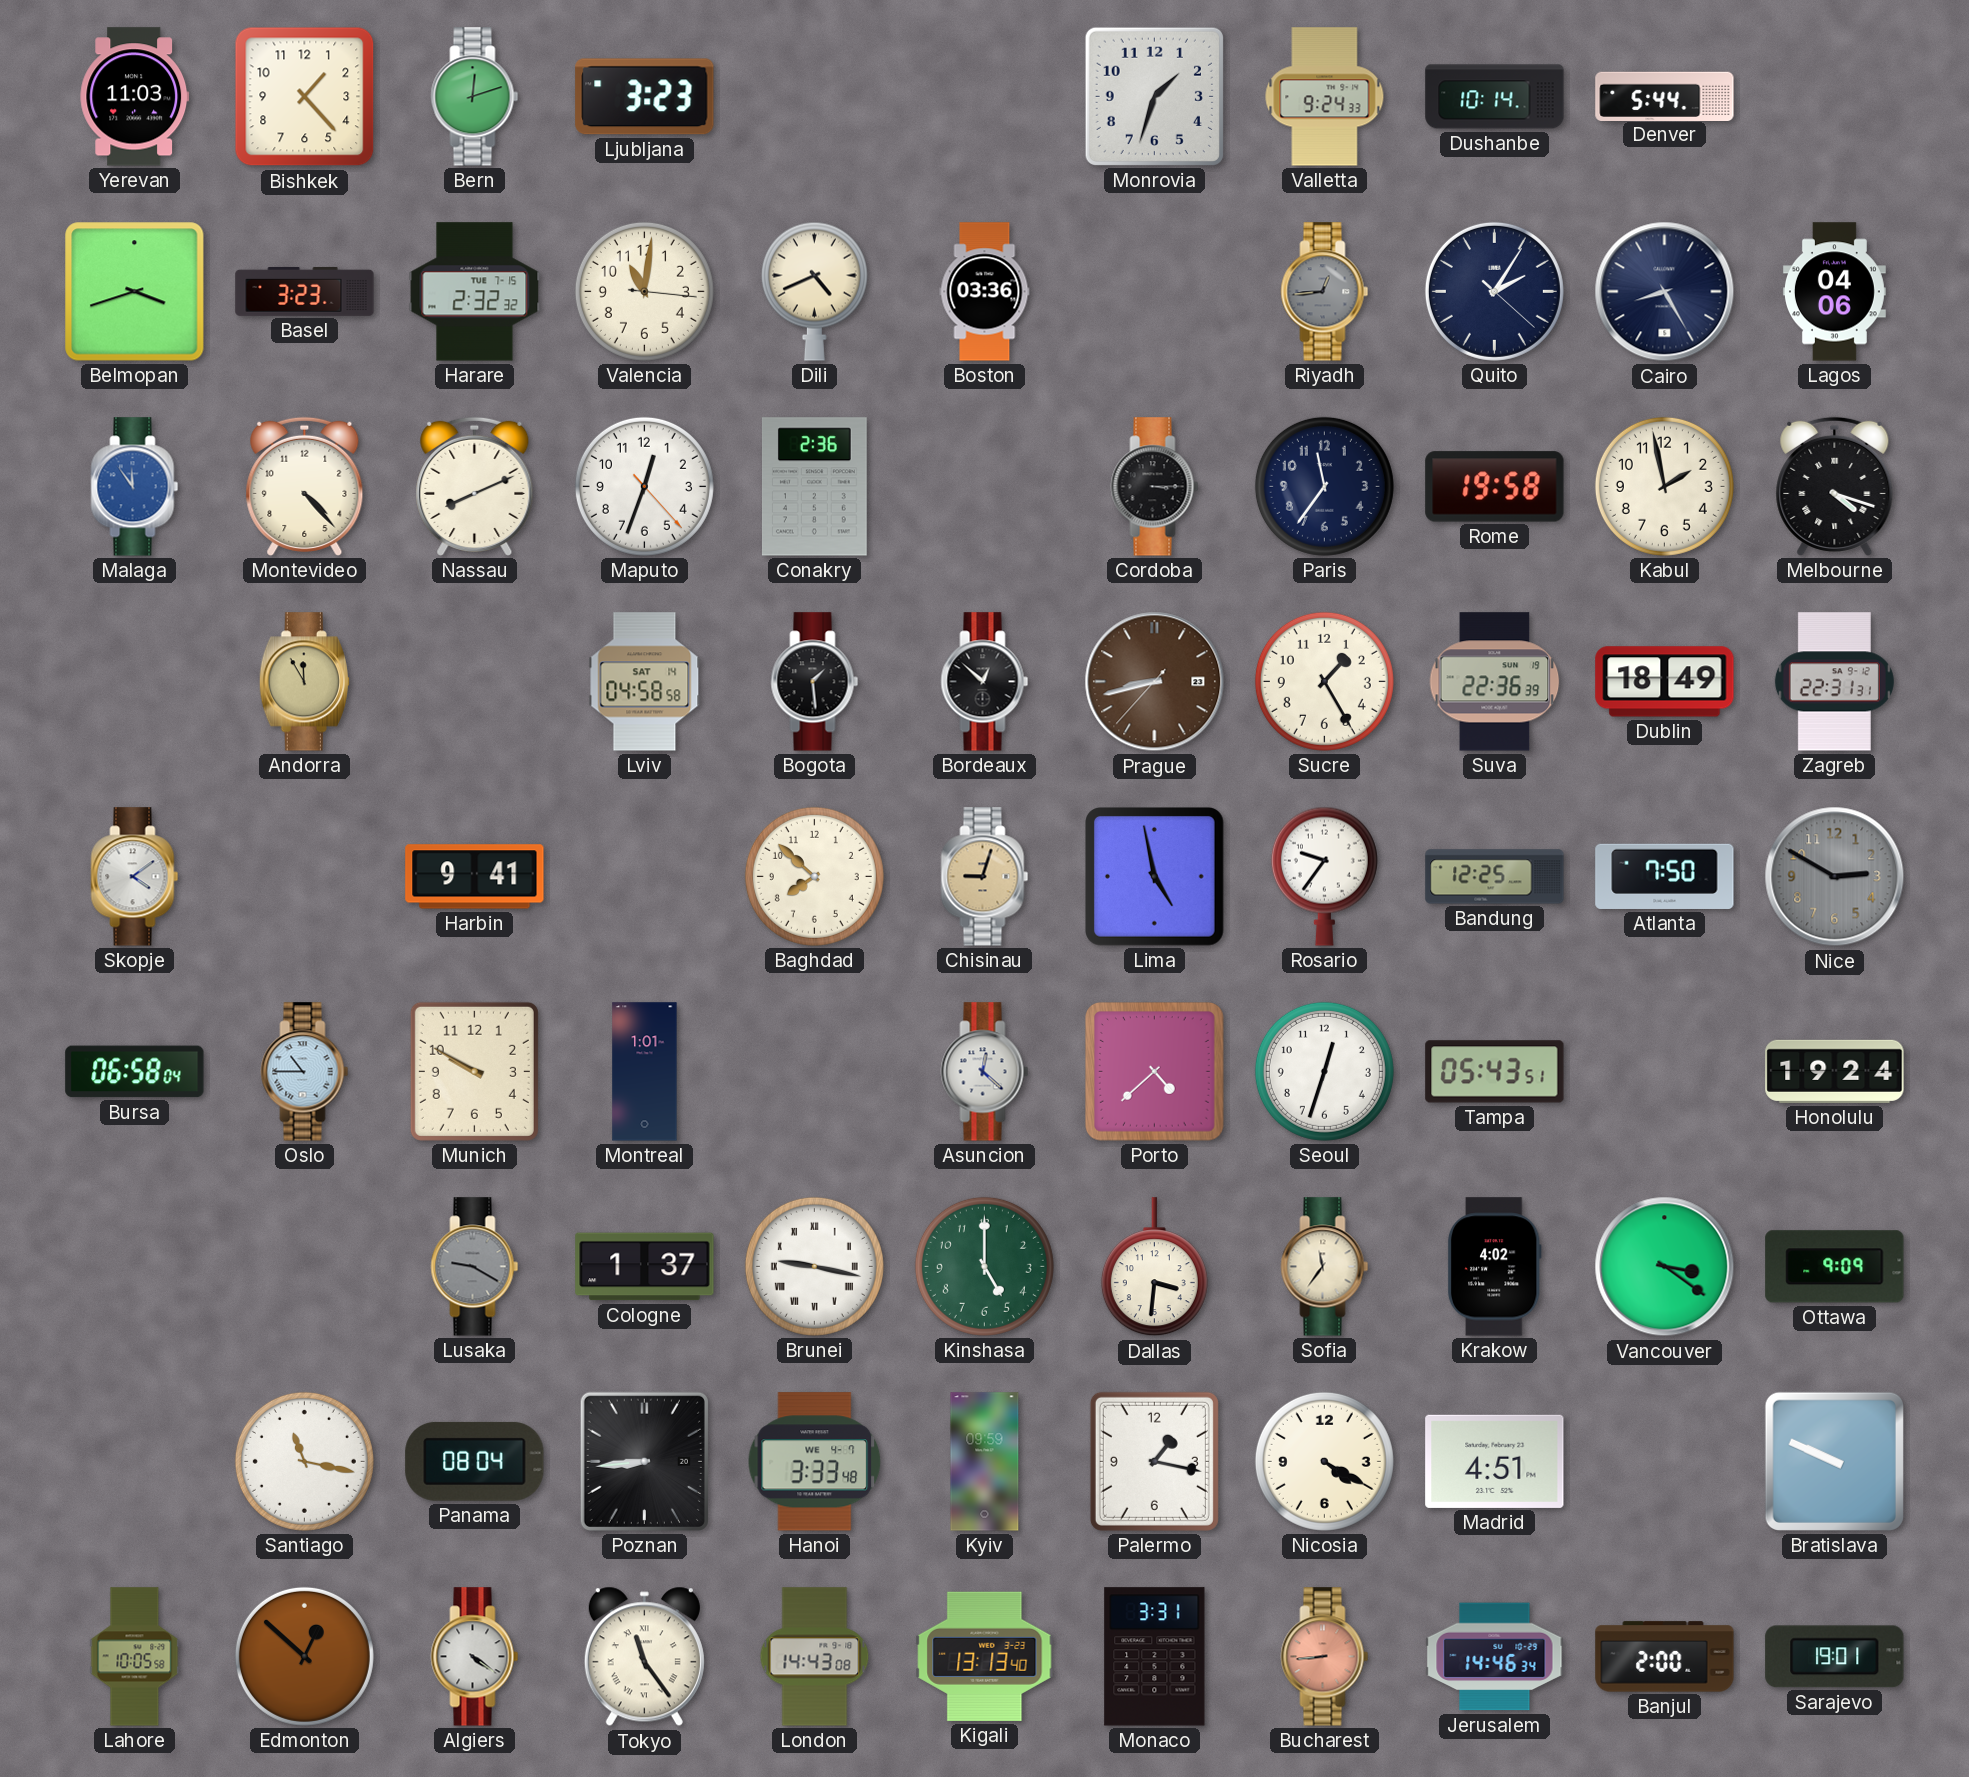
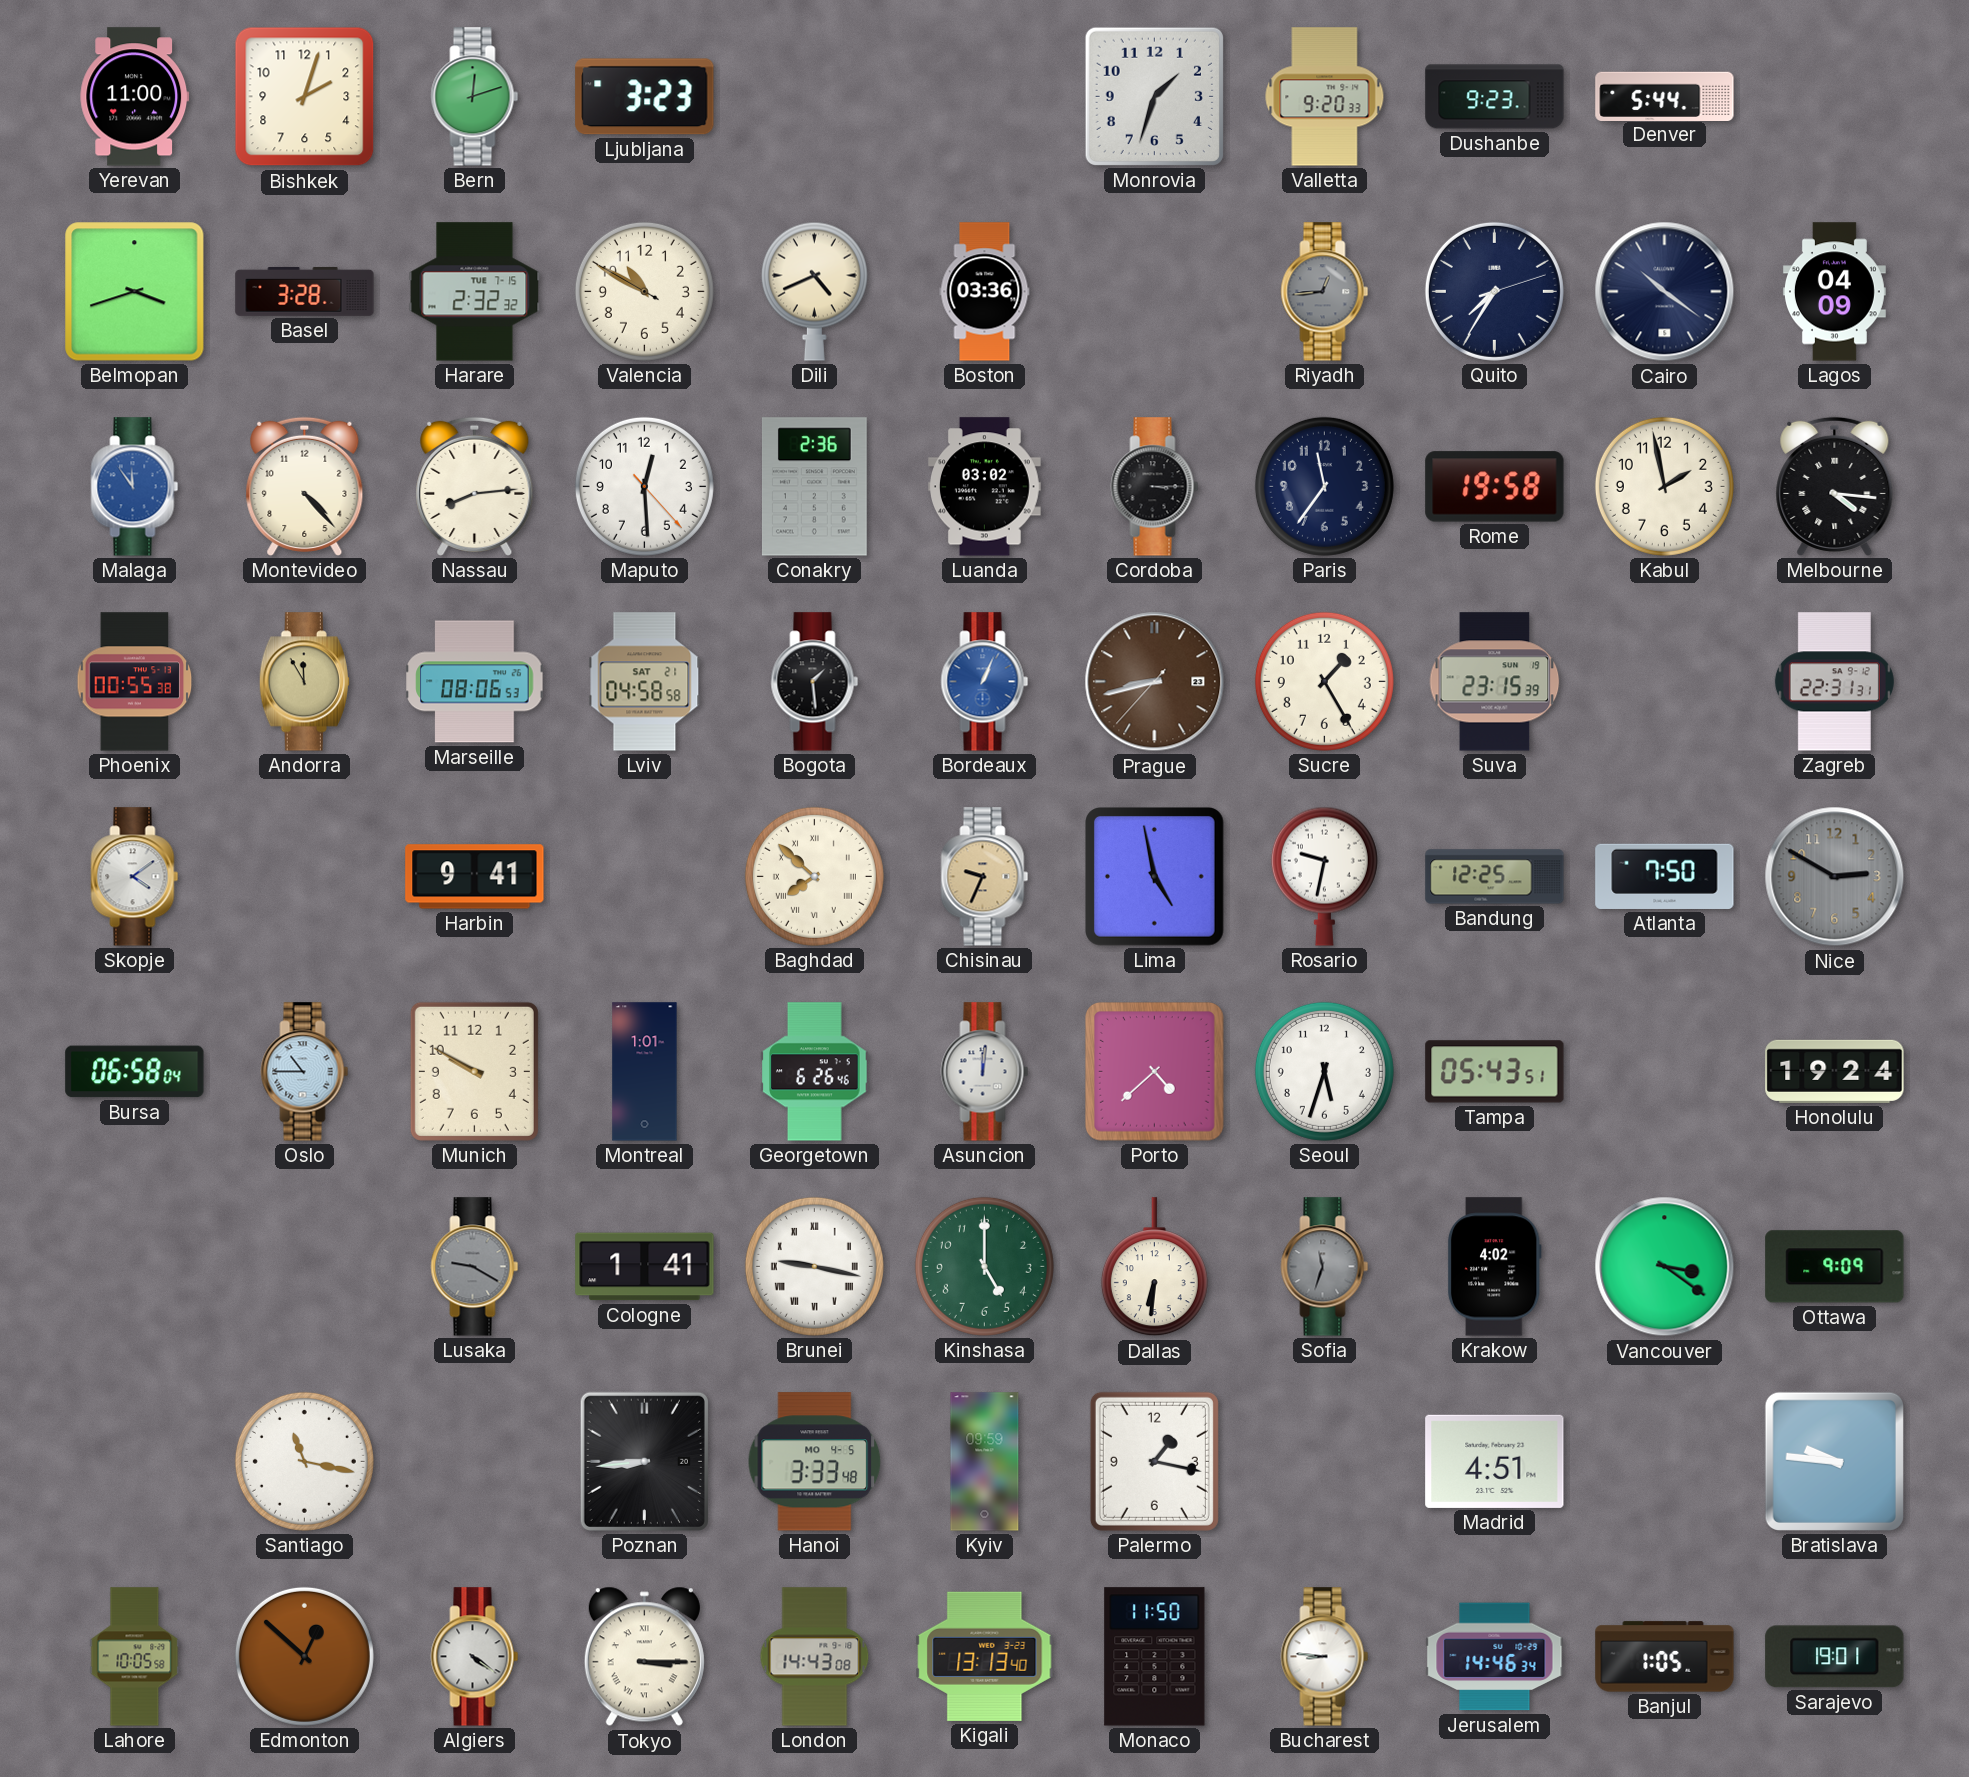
Yerevan: 11:03 -> 11:00 (135, 97)
Bishkek: 1:23 -> 2:03 (305, 97)
Valletta: 9:24 -> 9:20 (1325, 97)
Dushanbe: 10:14 -> 9:23 (1495, 97)
Basel: 3:23 -> 3:28 (305, 291)
Valencia: 11:01 -> 10:49 (644, 291)
Quito: 2:05 -> 7:35 (1494, 291)
Cairo: 8:25 -> 10:21 (1665, 292)
Lagos: 04:06 -> 04:09 (1834, 292)
Nassau: 8:11 -> 8:14 (475, 486)
Maputo: 12:33 -> 12:29 (644, 486)
Luanda: none -> 03:02 (985, 487)
Melbourne: 4:18 -> 4:16 (1835, 486)
Phoenix: none -> 00:55 (135, 682)
Marseille: none -> 08:06 (475, 682)
Lviv date: SAT 14 -> SAT 21 (645, 682)
Bordeaux: 12:52 -> 1:04 (985, 682)
Bordeaux dial: black -> blue (985, 682)
Suva: 22:36 -> 23:15 (1495, 682)
Dublin: 18:49 -> none (1665, 682)
Baghdad numerals: Arabic -> Roman (814, 876)
Chisinau: 9:03 -> 9:34 (985, 877)
Rosario: 9:36 -> 9:32 (1324, 876)
Georgetown: none -> 6:26 (815, 1072)
Asuncion: 12:22 -> 12:01 (985, 1072)
Seoul: 12:33 -> 5:33 (1324, 1071)
Cologne: 1:37 -> 1:41 (645, 1267)
Dallas: 3:31 -> 6:31 (1154, 1267)
Sofia: 11:36 -> 11:33 (1325, 1267)
Sofia dial: cream -> grey (1325, 1267)
Panama: 08:04 -> none (475, 1461)
Hanoi date: WE 4-7 -> MO 4-5 (815, 1462)
Nicosia: 4:20 -> none (1324, 1461)
Bratislava: 9:49 -> 9:46 (1834, 1461)
Tokyo: 11:24 -> 3:15 (644, 1657)
Monaco: 3:31 -> 11:50 (1155, 1657)
Bucharest: 8:44 -> 8:46 (1325, 1657)
Bucharest dial: salmon -> white (1325, 1657)
Banjul: 2:00 -> 1:05 (1665, 1657)
